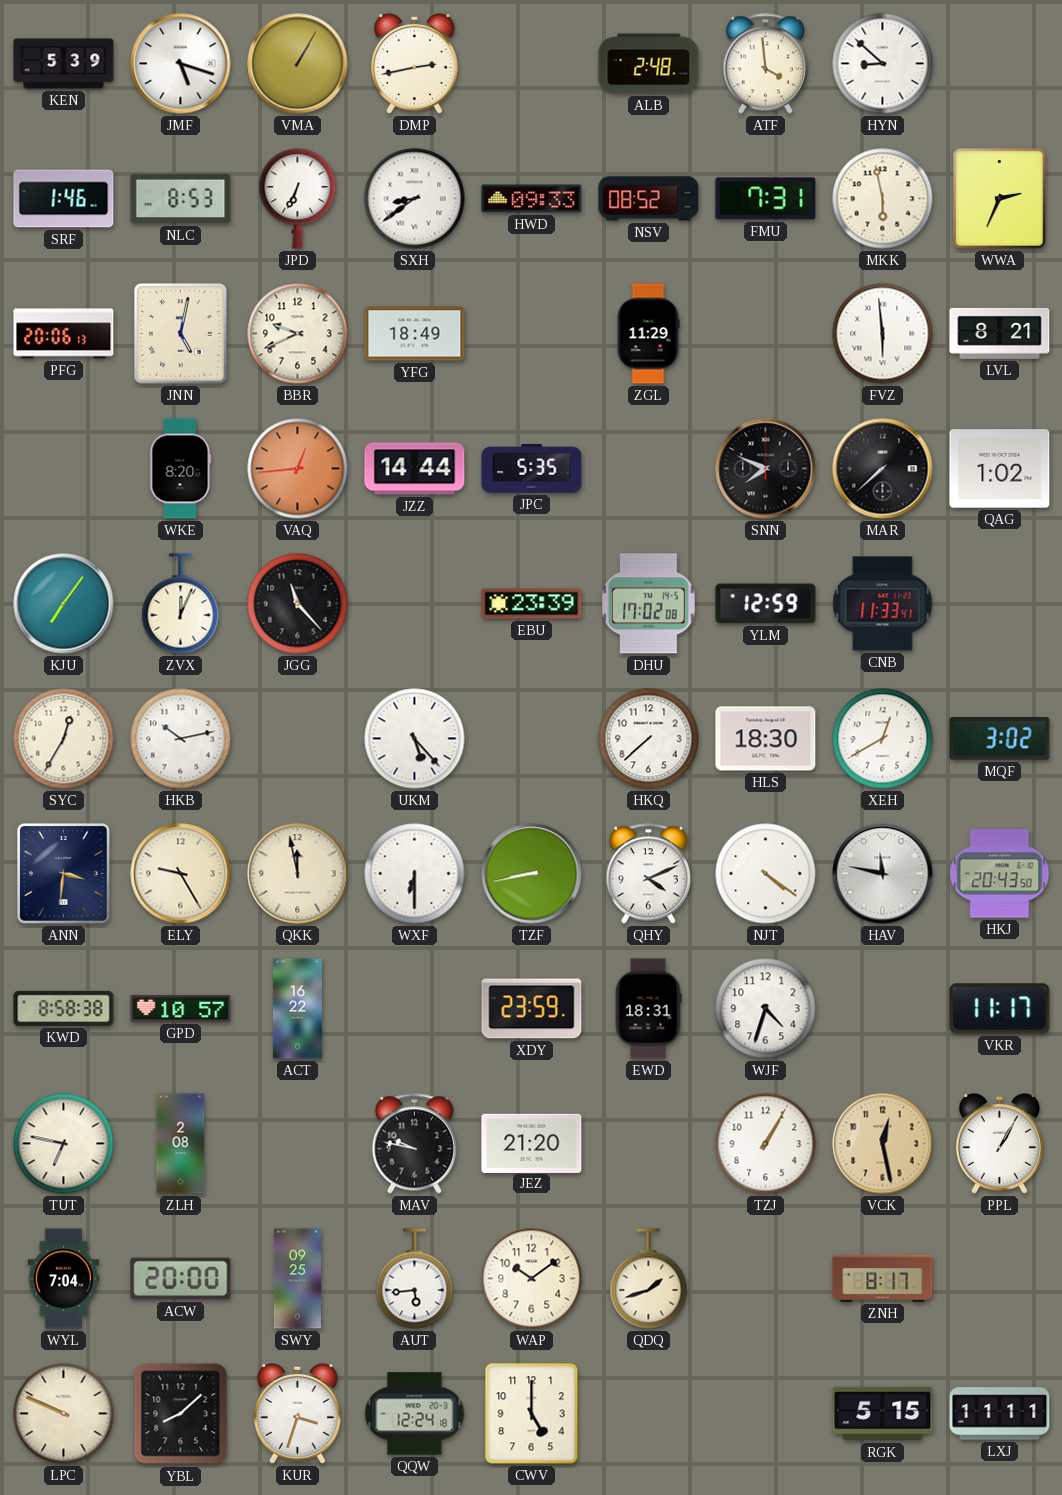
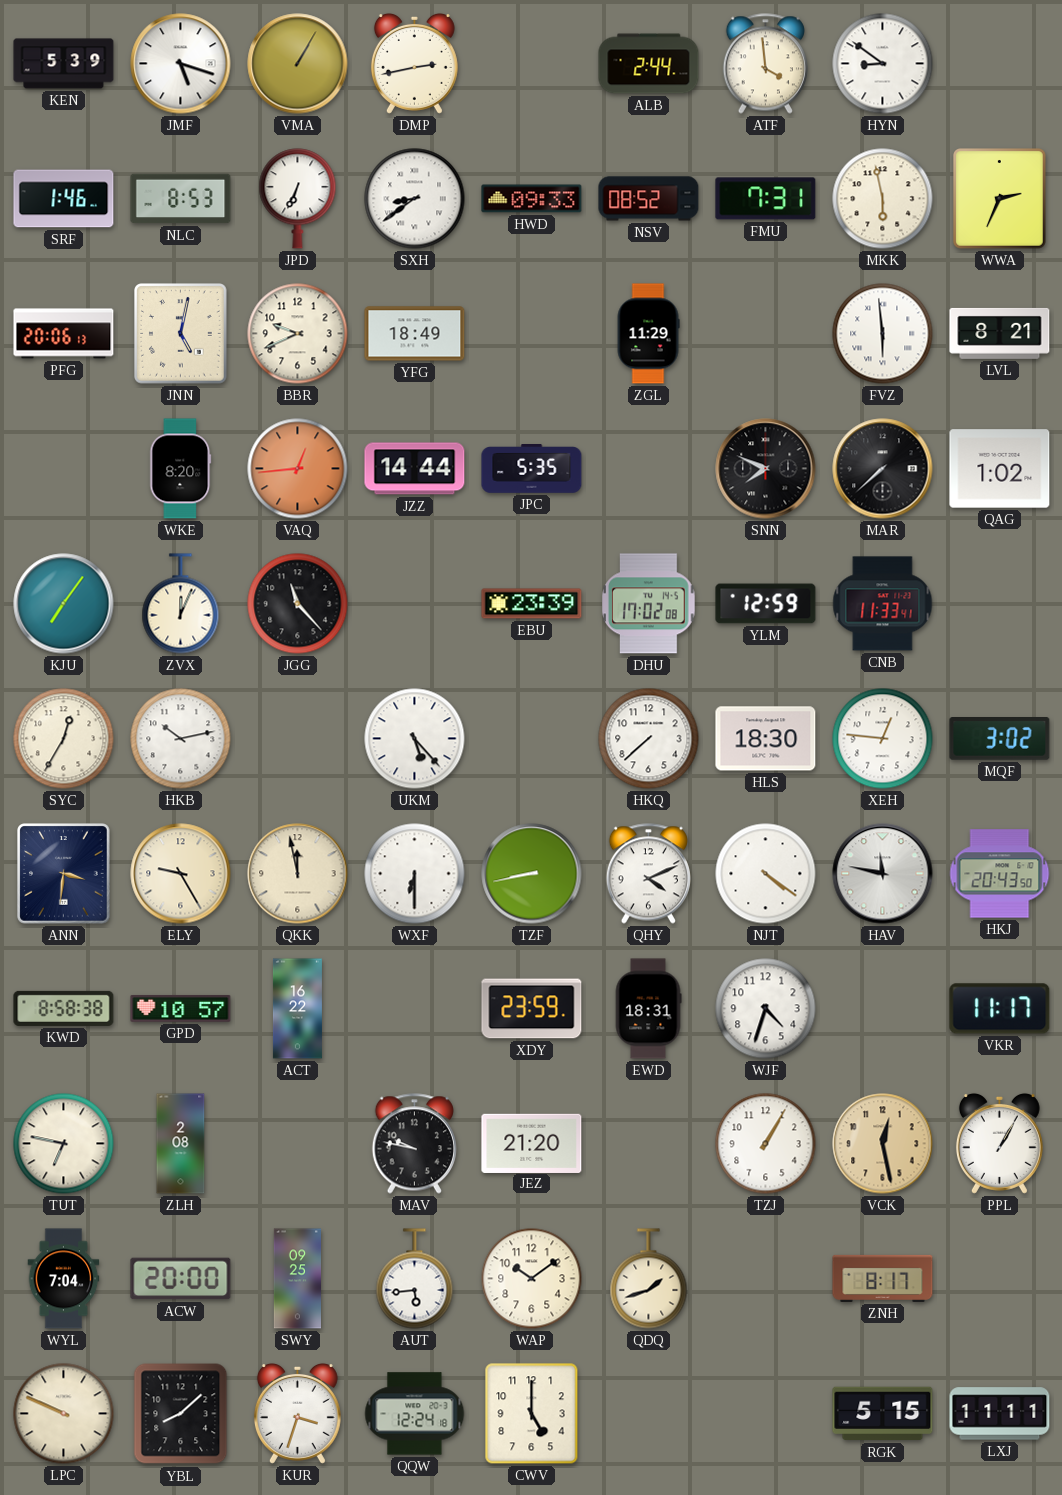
ALB: 2:48 -> 2:44 (649, 64)
HYN: 8:52 -> 8:51 (883, 64)
XEH: 12:40 -> 12:46 (883, 739)
